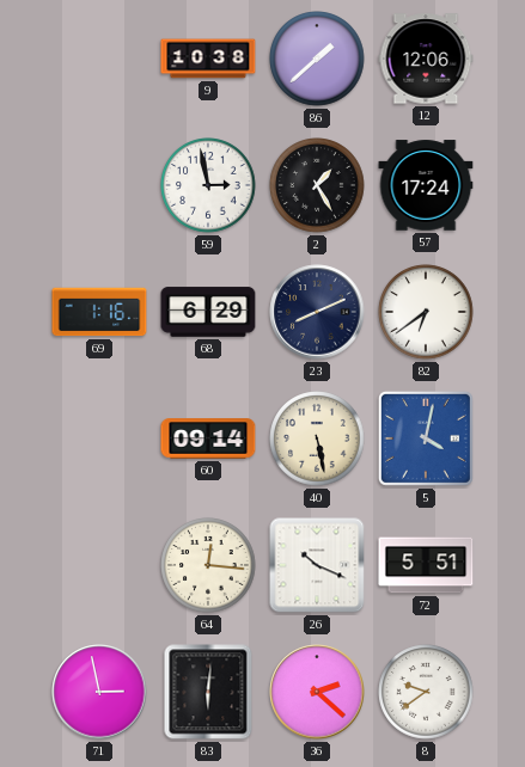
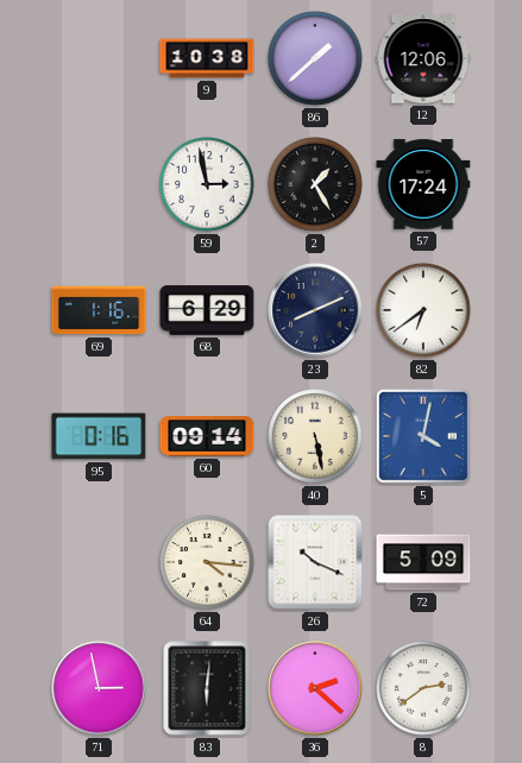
95: none -> 0:16 (99, 436)
64: 12:16 -> 4:16 (207, 562)
72: 5:51 -> 5:09 (423, 562)
8: 9:39 -> 2:39 (423, 688)
